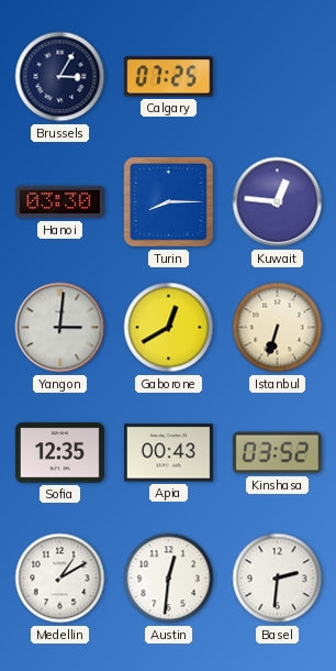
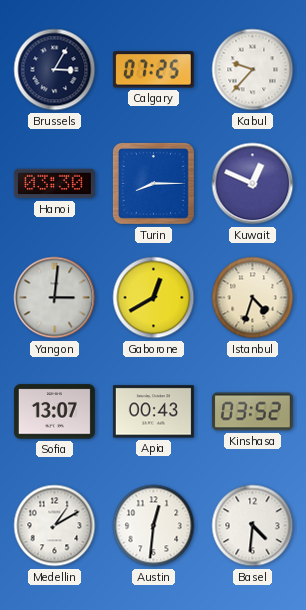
Kabul: none -> 9:37 (253, 70)
Kuwait: 12:46 -> 12:49 (253, 184)
Istanbul: 6:33 -> 4:33 (253, 298)
Sofia: 12:35 -> 13:07 (54, 412)
Basel: 2:31 -> 4:31 (253, 526)
